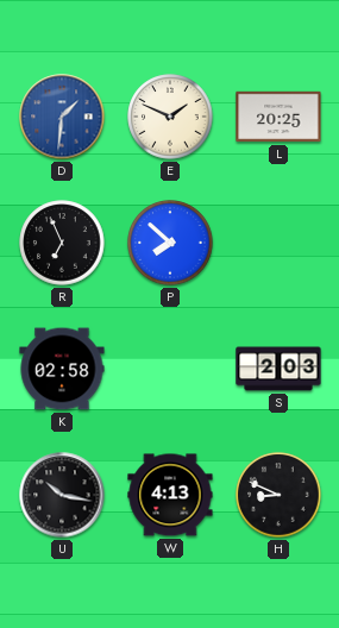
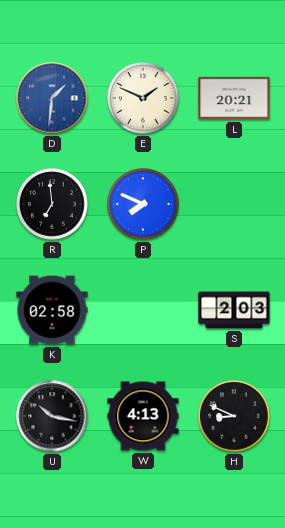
L: 20:25 -> 20:21 (234, 98)
R: 6:56 -> 6:59 (52, 204)
P: 7:52 -> 7:49 (143, 204)
